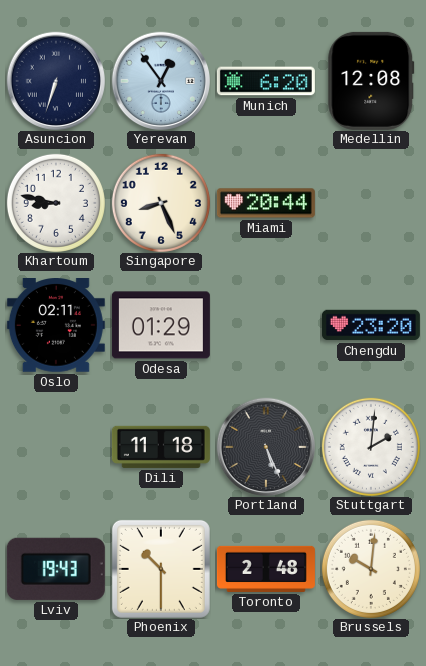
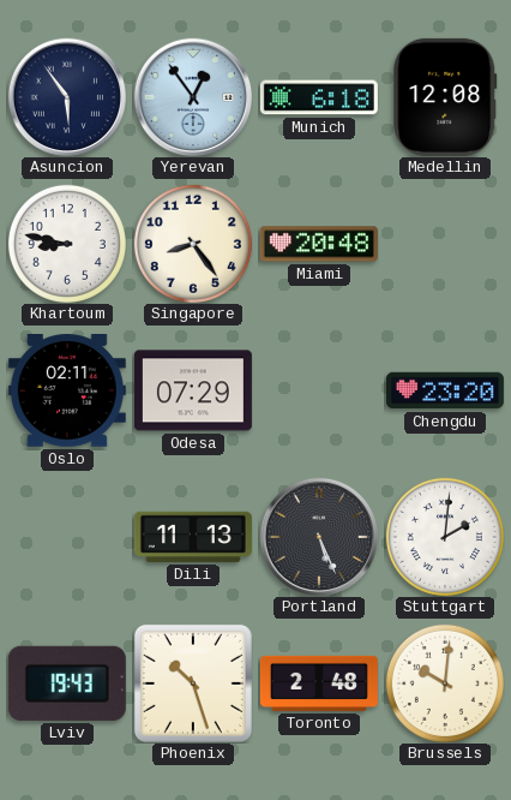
Asuncion: 6:33 -> 5:54 (67, 97)
Munich: 6:20 -> 6:18 (319, 97)
Singapore: 8:26 -> 8:24 (193, 244)
Miami: 20:44 -> 20:48 (319, 244)
Odesa: 01:29 -> 07:29 (193, 390)
Dili: 11:18 -> 11:13 (193, 537)
Phoenix: 10:30 -> 10:27 (193, 683)
